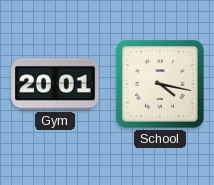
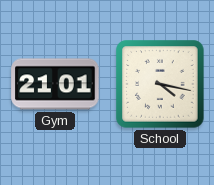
Gym: 20:01 -> 21:01 (55, 84)
